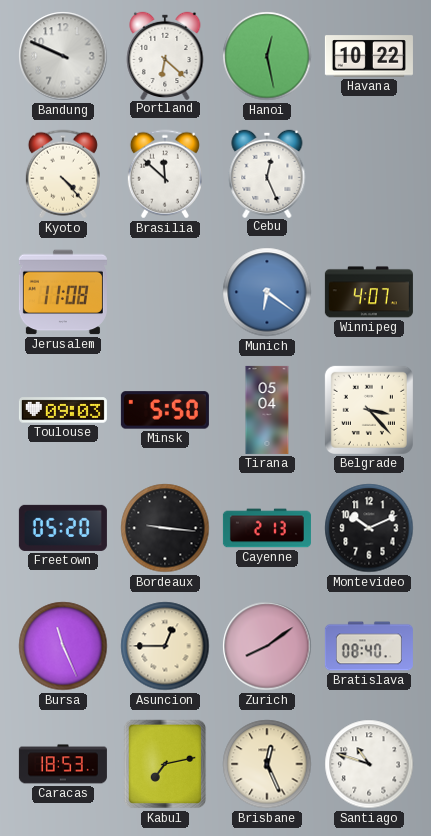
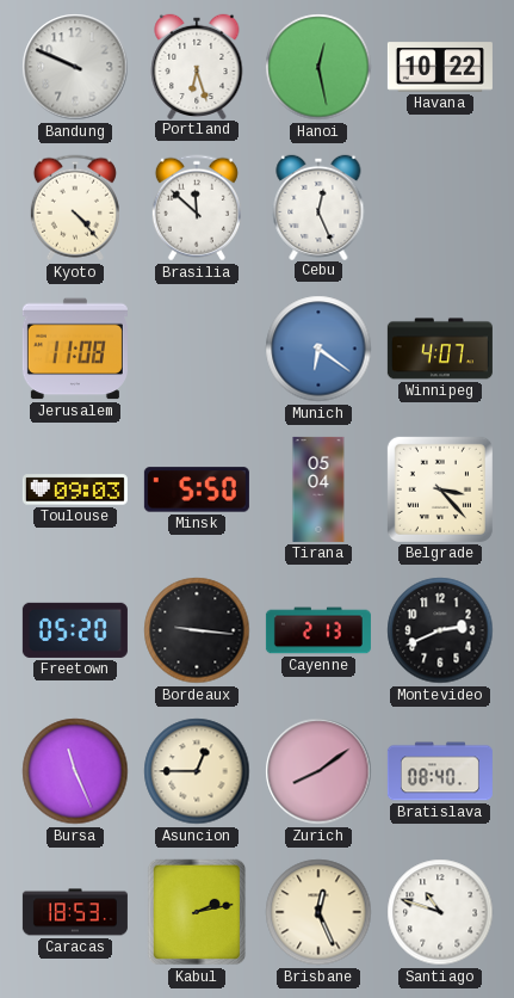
Portland: 6:22 -> 6:27 (197, 66)
Montevideo: 10:11 -> 2:41 (440, 630)
Kabul: 7:13 -> 2:13 (197, 912)
